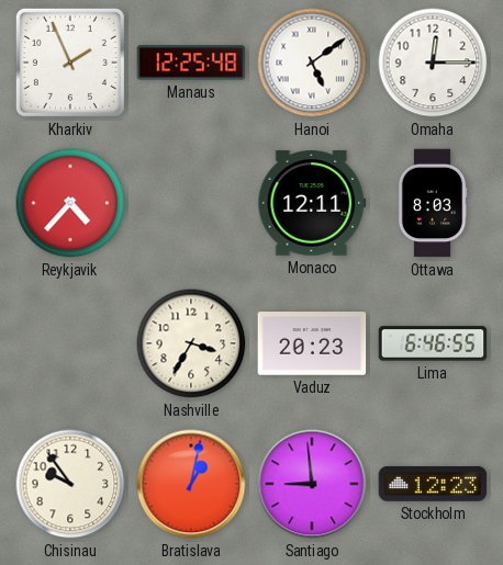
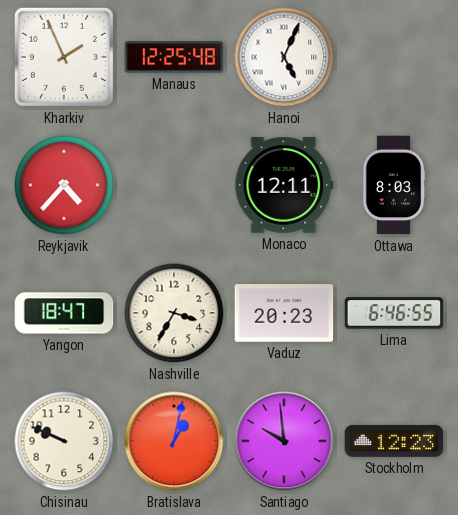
Hanoi: 5:09 -> 5:04 (284, 57)
Omaha: 12:15 -> none (433, 63)
Yangon: none -> 18:47 (64, 313)
Chisinau: 9:54 -> 9:49 (64, 441)
Santiago: 8:59 -> 9:59 (284, 441)
